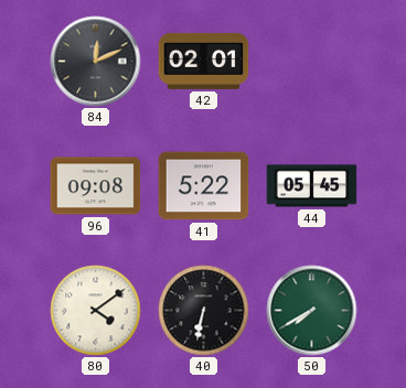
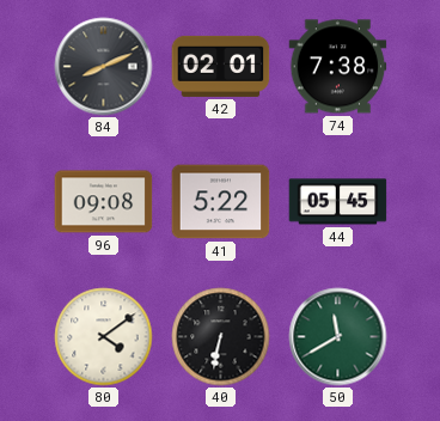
84: 12:11 -> 8:11 (104, 67)
74: none -> 7:38 (338, 67)
50: 7:40 -> 11:40 (338, 337)
